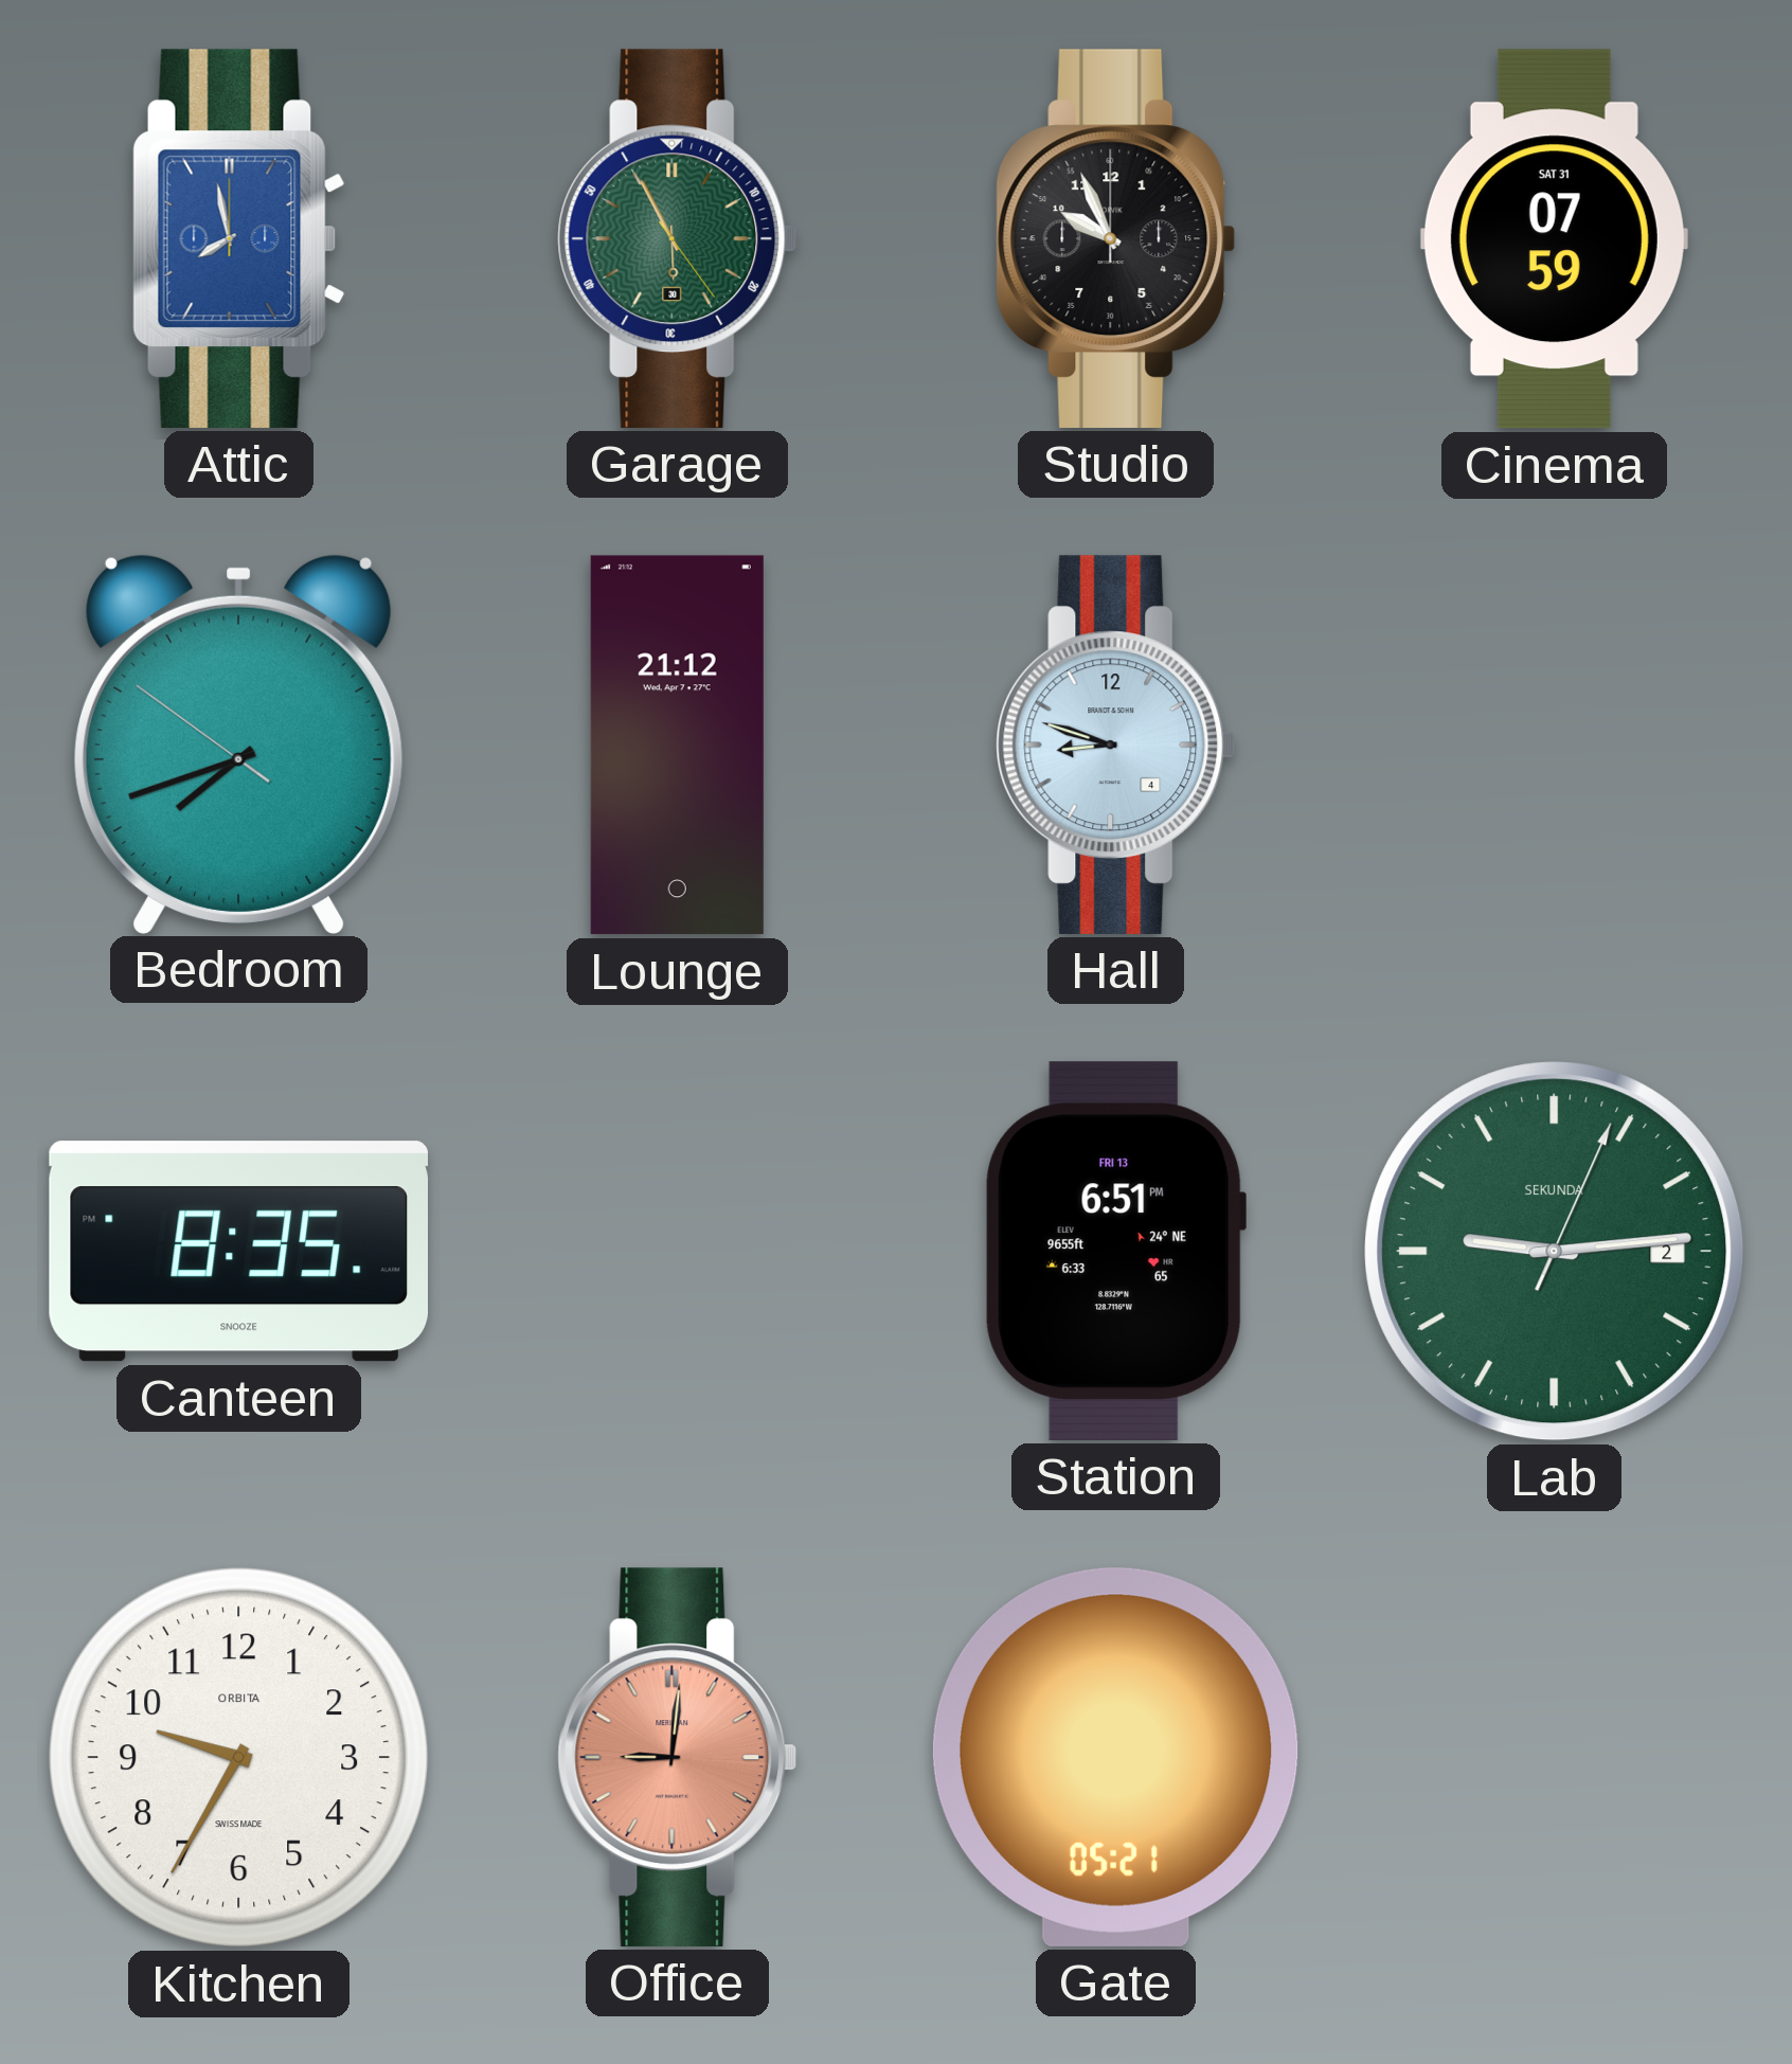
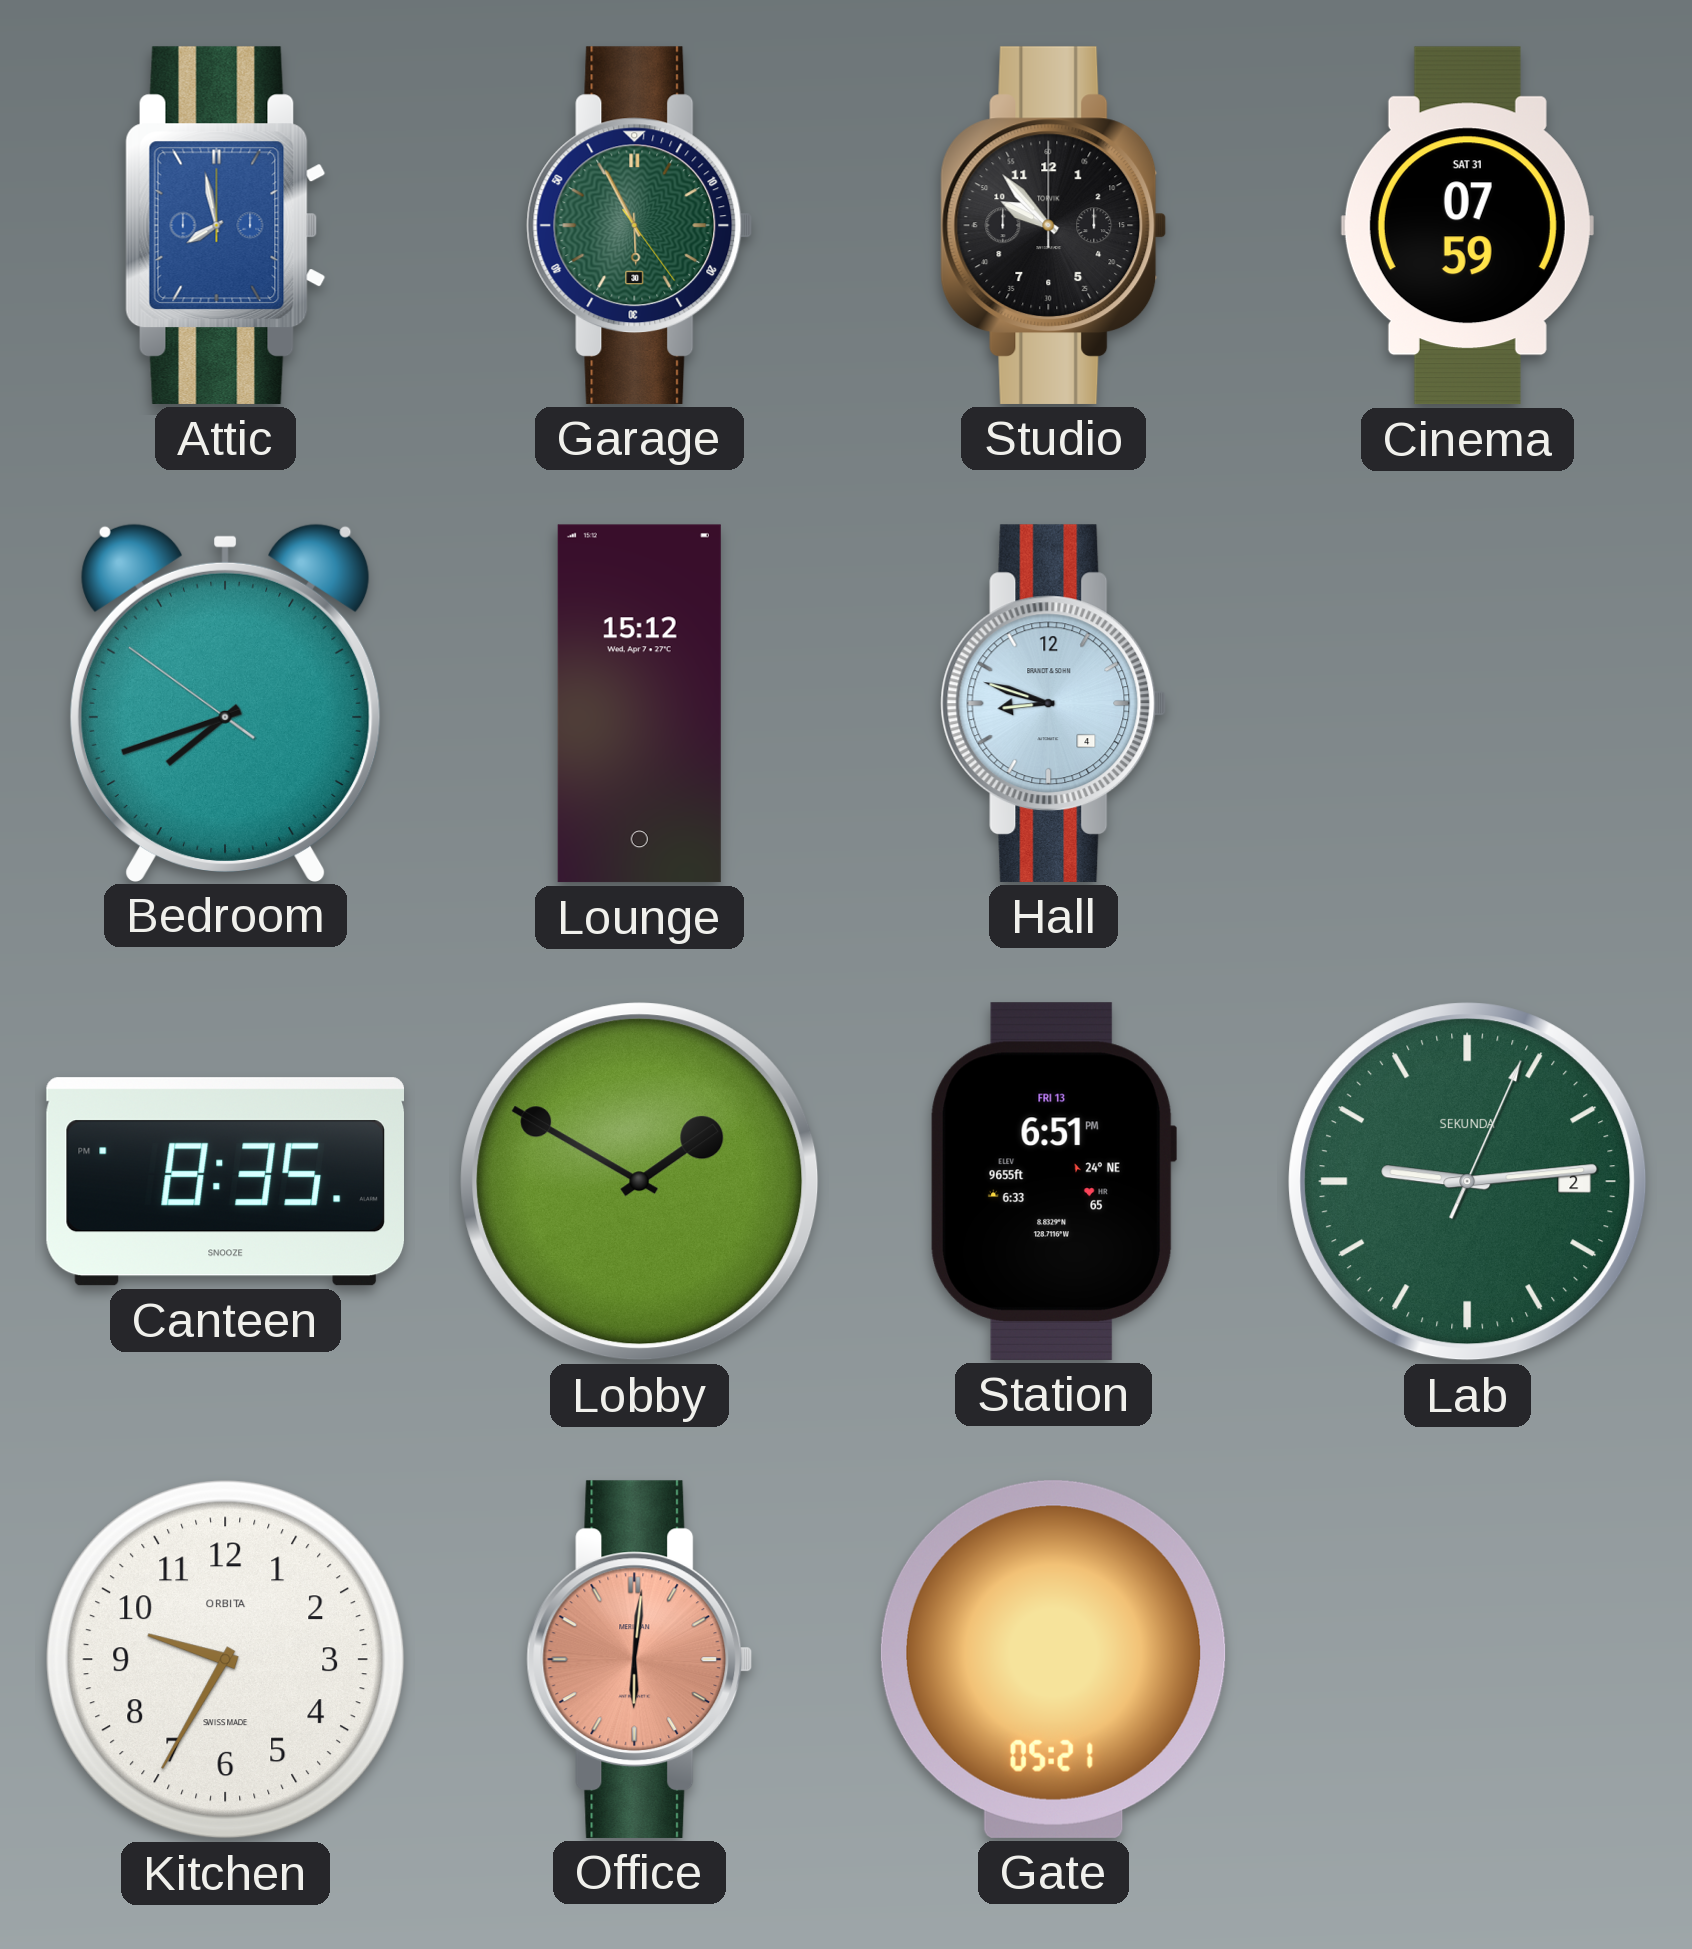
Studio: 9:56 -> 9:53 (1054, 225)
Lounge: 21:12 -> 15:12 (639, 704)
Lobby: none -> 1:50 (640, 1182)
Office: 9:01 -> 6:01 (640, 1659)
